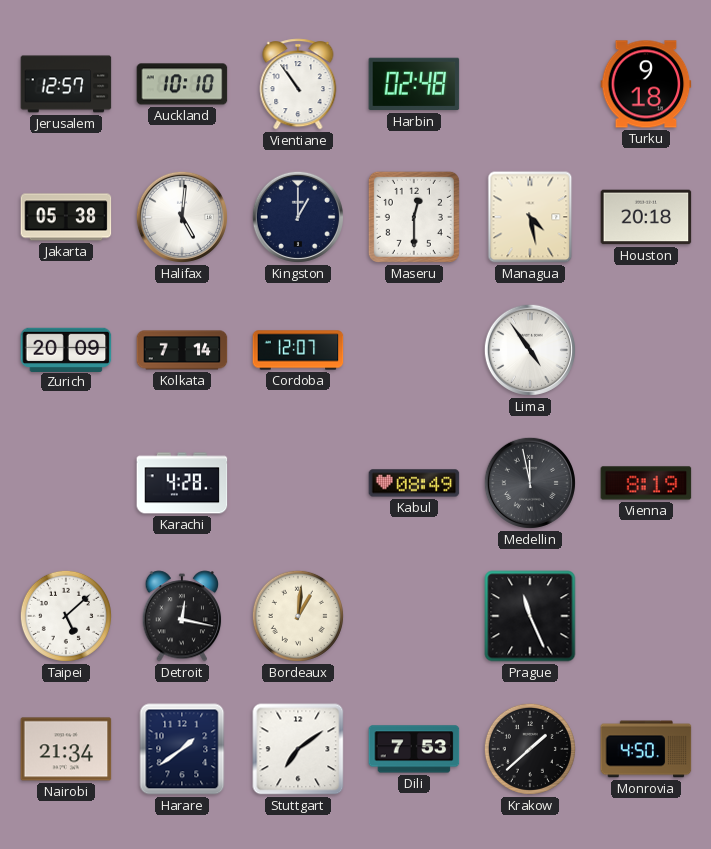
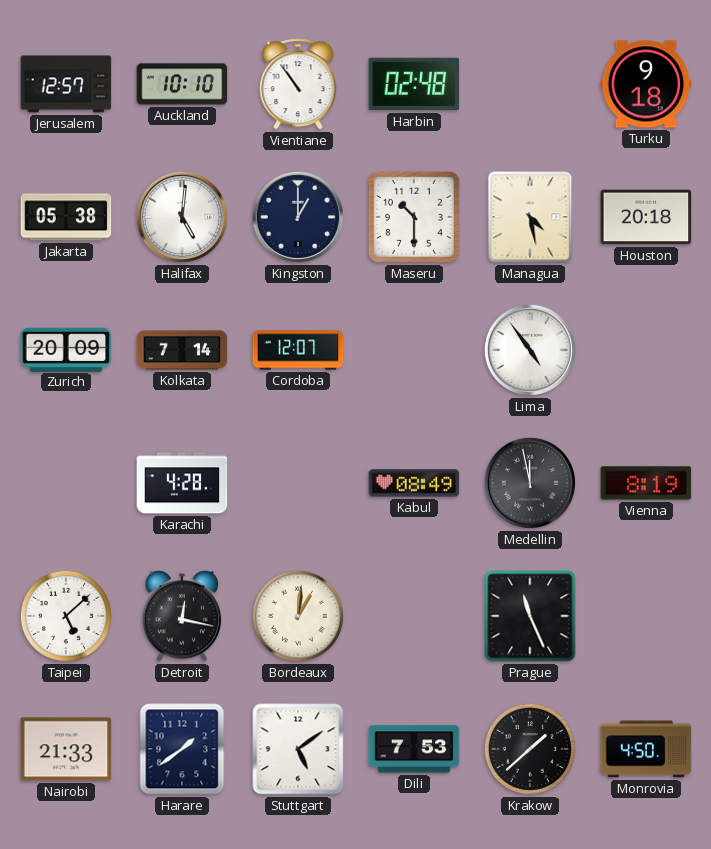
Maseru: 12:30 -> 10:30 (414, 217)
Nairobi: 21:34 -> 21:33 (66, 749)
Stuttgart: 7:09 -> 5:09 (298, 749)
